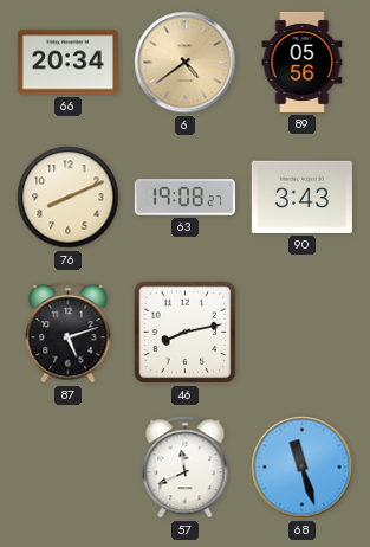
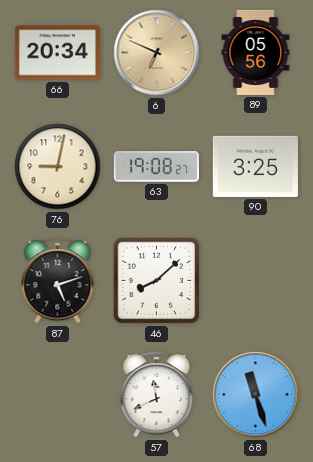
6: 4:39 -> 6:49 (157, 53)
76: 8:11 -> 9:02 (58, 167)
90: 3:43 -> 3:25 (255, 166)
46: 8:13 -> 8:08 (157, 281)
